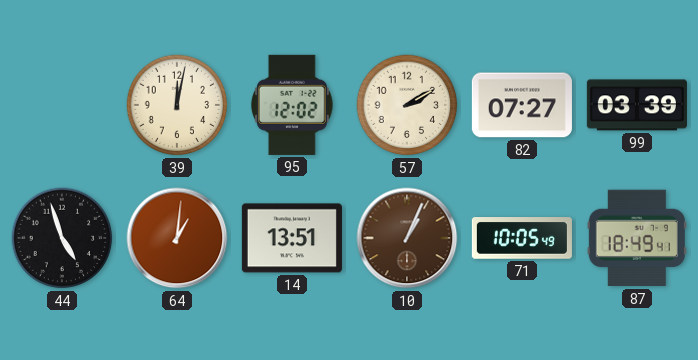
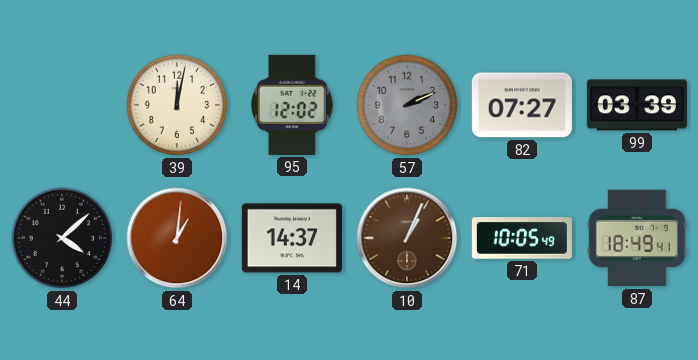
57: 2:10 -> 2:11 (407, 105)
57 dial: cream -> grey (407, 105)
44: 4:57 -> 4:08 (62, 238)
14: 13:51 -> 14:37 (292, 238)
